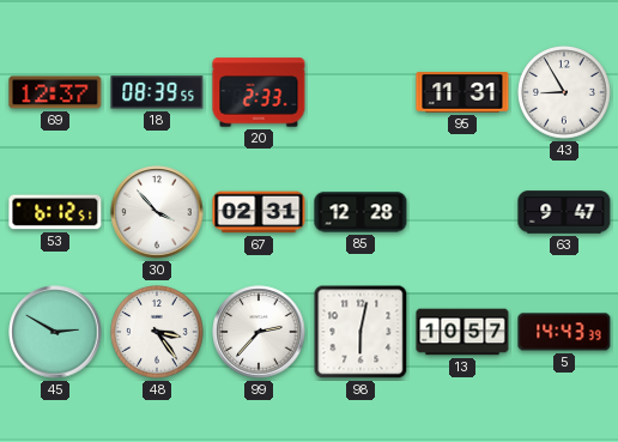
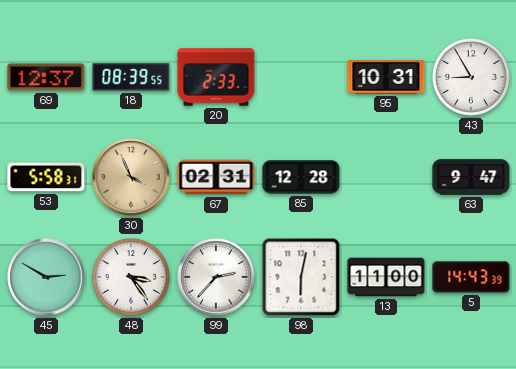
95: 11:31 -> 10:31 (386, 77)
53: 6:12 -> 5:58 (46, 177)
30: 3:53 -> 3:56 (131, 177)
30 dial: white -> champagne (131, 177)
13: 10:57 -> 11:00 (386, 277)
